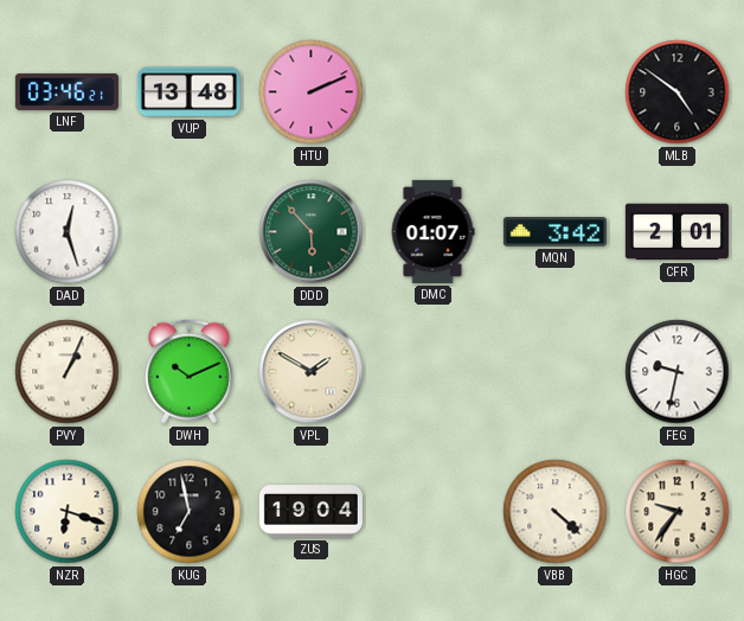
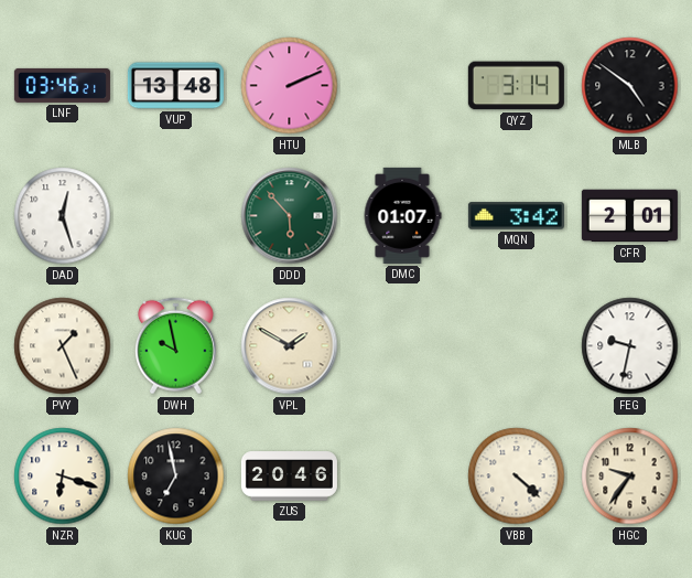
QYZ: none -> 3:14 (516, 86)
PVY: 1:04 -> 1:26 (63, 346)
DWH: 10:11 -> 9:58 (175, 346)
ZUS: 19:04 -> 20:46 (289, 477)
